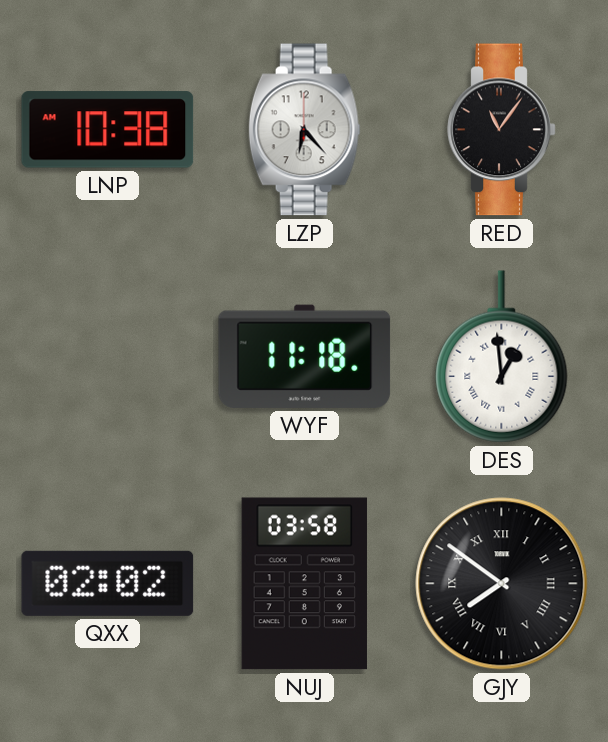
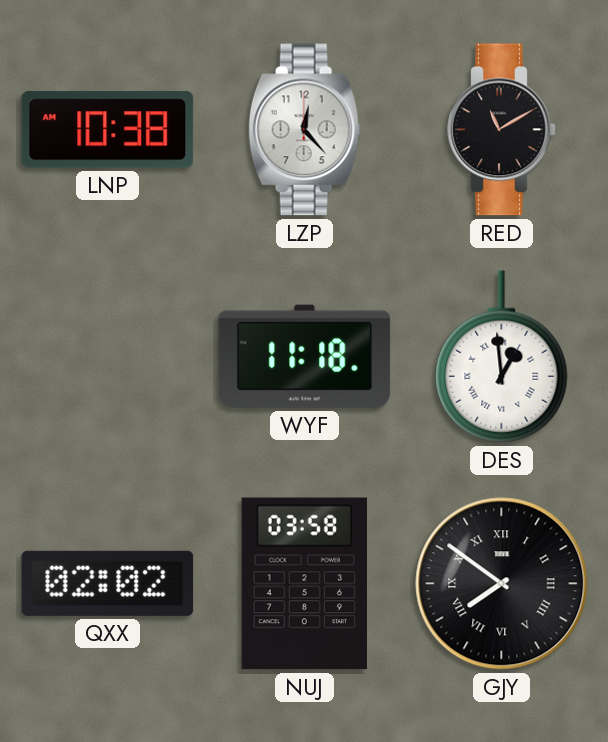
LZP: 6:23 -> 12:23 (304, 130)
RED: 11:06 -> 11:10 (502, 130)
